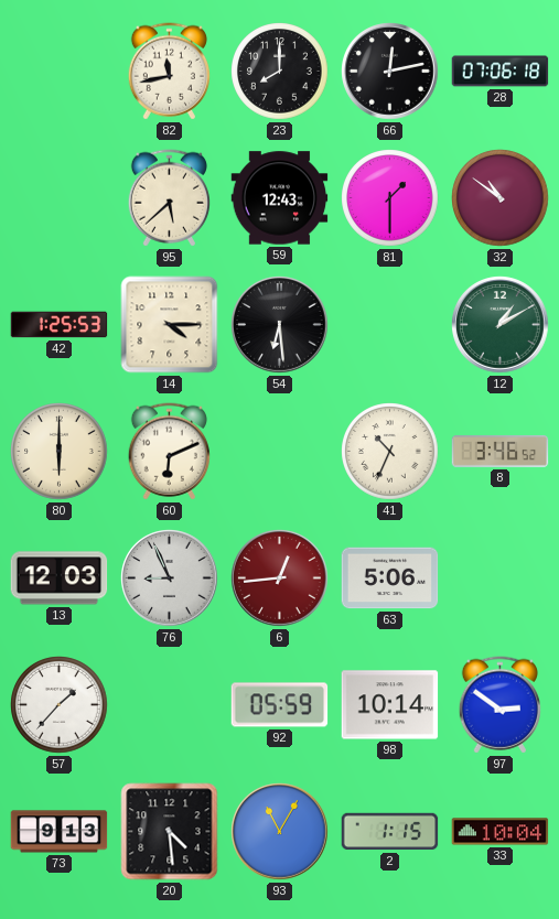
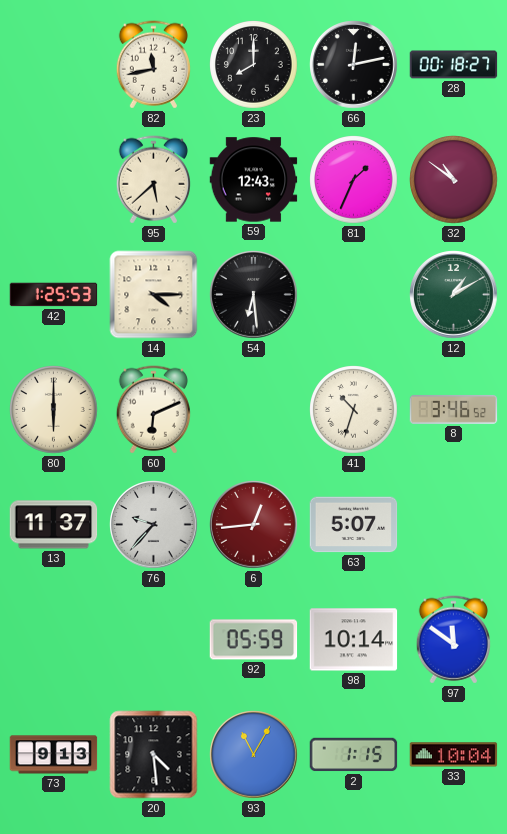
28: 07:06 -> 00:18 (454, 65)
81: 1:30 -> 1:34 (354, 180)
41: 10:34 -> 10:33 (354, 410)
13: 12:03 -> 11:37 (54, 525)
76: 8:56 -> 9:37 (154, 525)
63: 5:06 -> 5:07 (354, 525)
57: 1:37 -> none (60, 705)
97: 2:51 -> 11:51 (453, 640)
